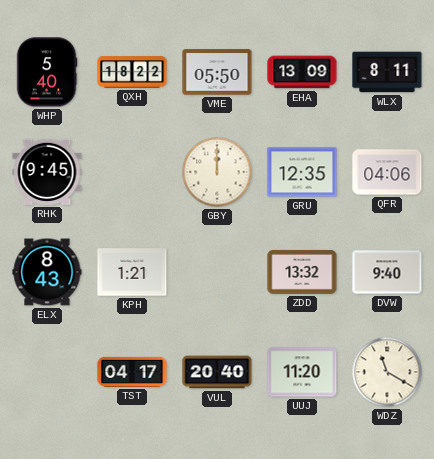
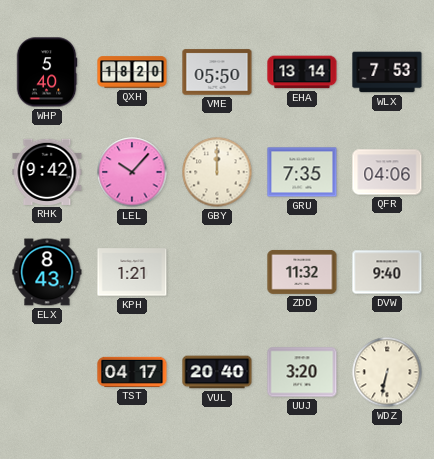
QXH: 18:22 -> 18:20 (132, 72)
EHA: 13:09 -> 13:14 (302, 72)
WLX: 8:11 -> 7:53 (387, 72)
RHK: 9:45 -> 9:42 (47, 172)
LEL: none -> 10:07 (132, 172)
GRU: 12:35 -> 7:35 (302, 172)
ZDD: 13:32 -> 11:32 (302, 272)
UUJ: 11:20 -> 3:20 (302, 372)
WDZ: 11:20 -> 6:32 (387, 372)
